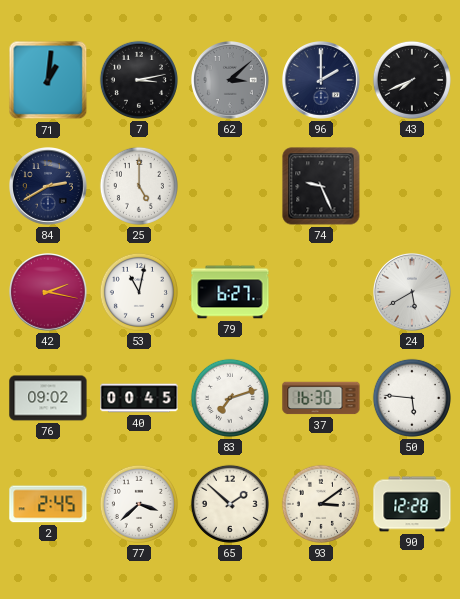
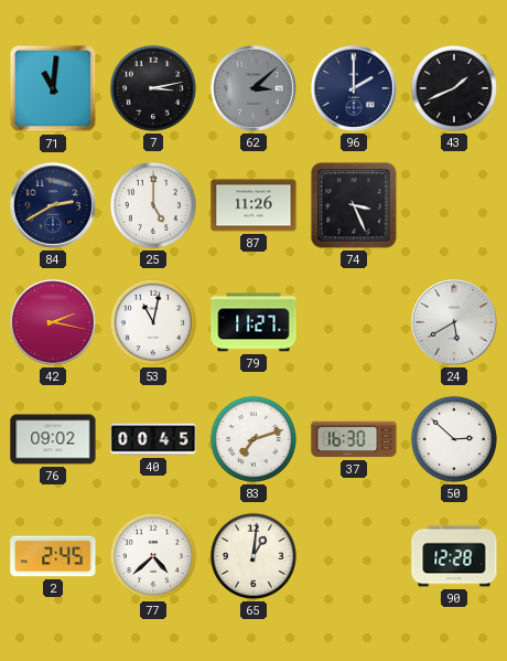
71: 1:01 -> 11:01 (53, 88)
43: 7:41 -> 1:41 (454, 88)
87: none -> 11:26 (253, 205)
74: 9:26 -> 3:26 (354, 205)
79: 6:27 -> 11:27 (253, 322)
50: 5:46 -> 2:52 (454, 439)
77: 3:38 -> 4:38 (153, 556)
65: 1:52 -> 1:01 (253, 556)
93: 3:09 -> none (321, 504)
